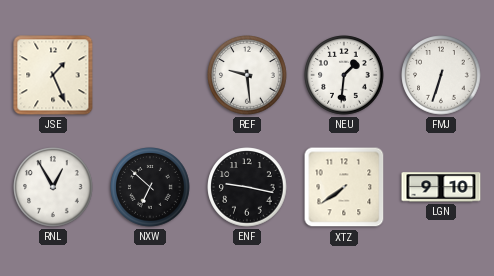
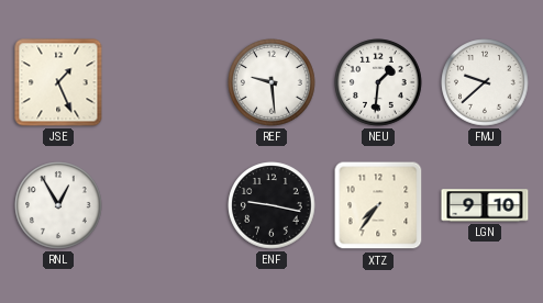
FMJ: 6:33 -> 9:38 (485, 82)
NXW: 6:52 -> none (150, 187)
XTZ: 7:39 -> 7:36 (378, 205)
